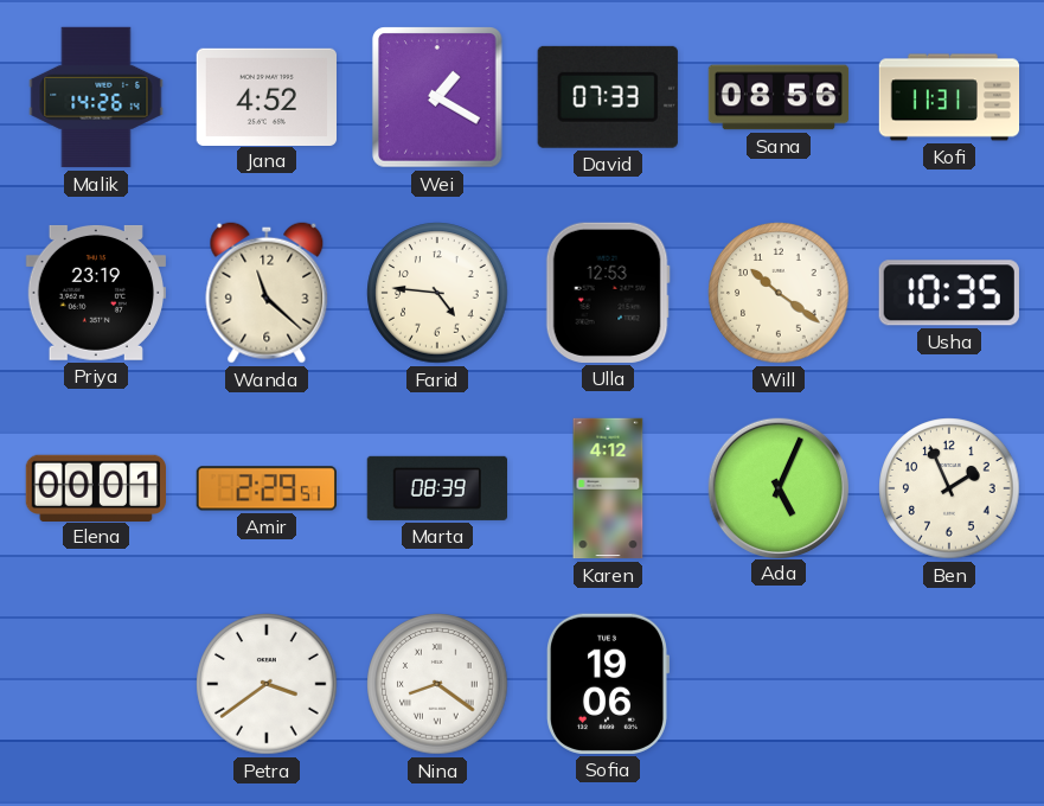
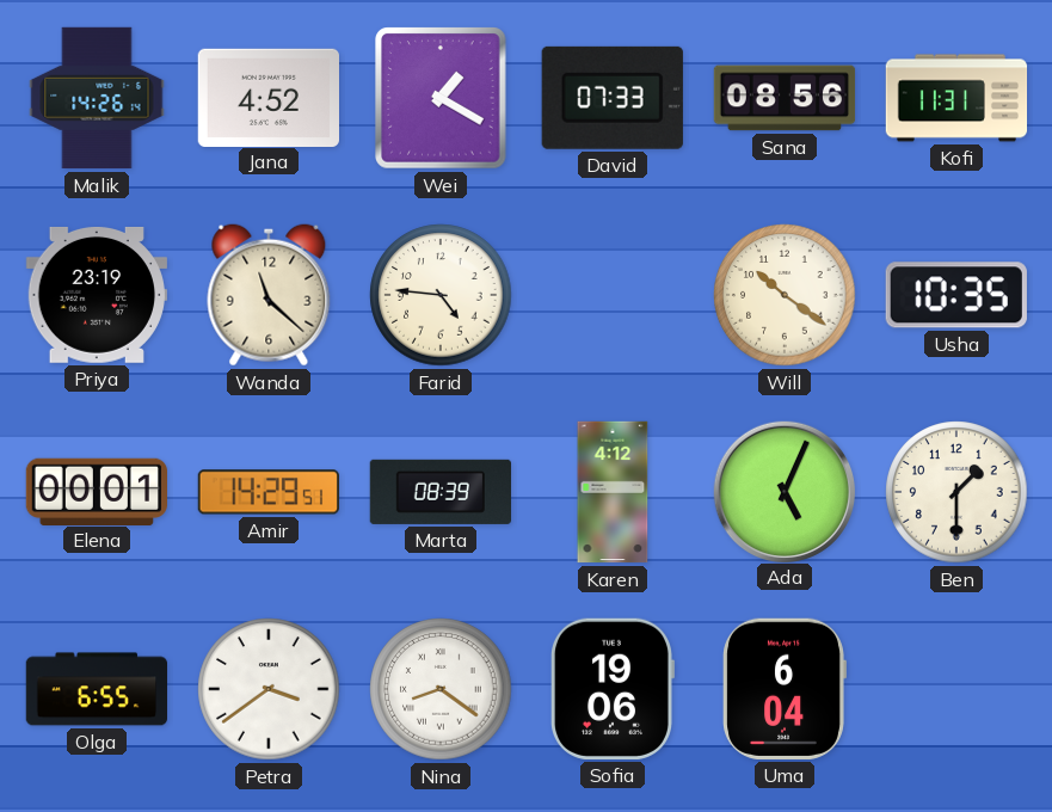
Ulla: 12:53 -> none (608, 293)
Amir: 2:29 -> 14:29 (267, 492)
Ben: 1:56 -> 1:30 (956, 492)
Olga: none -> 6:55 (96, 689)
Uma: none -> 6:04 (785, 689)
